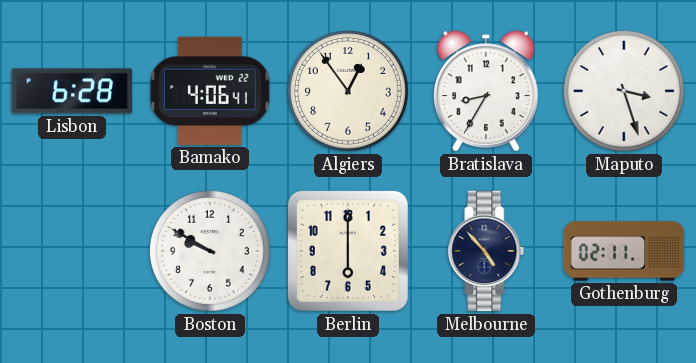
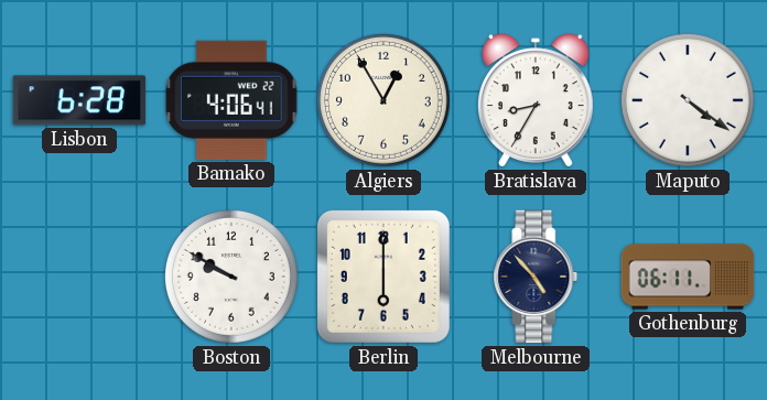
Algiers: 12:54 -> 12:55 (383, 100)
Maputo: 3:27 -> 4:21 (688, 100)
Gothenburg: 02:11 -> 06:11 (688, 277)
